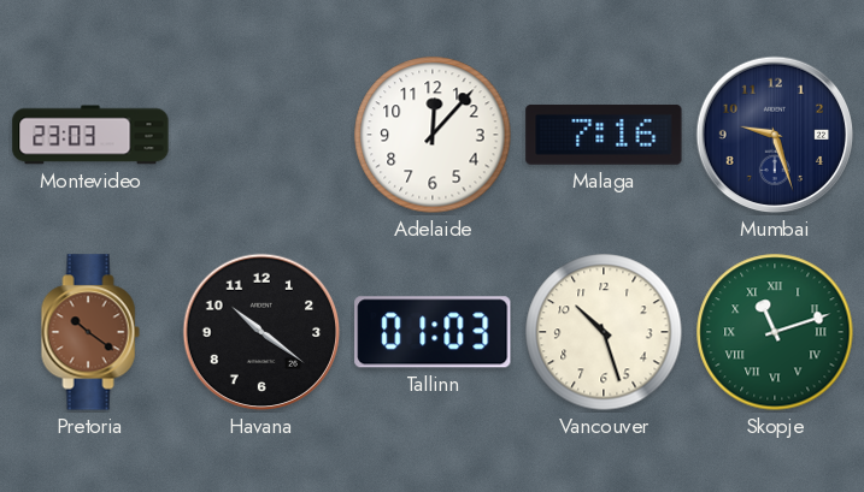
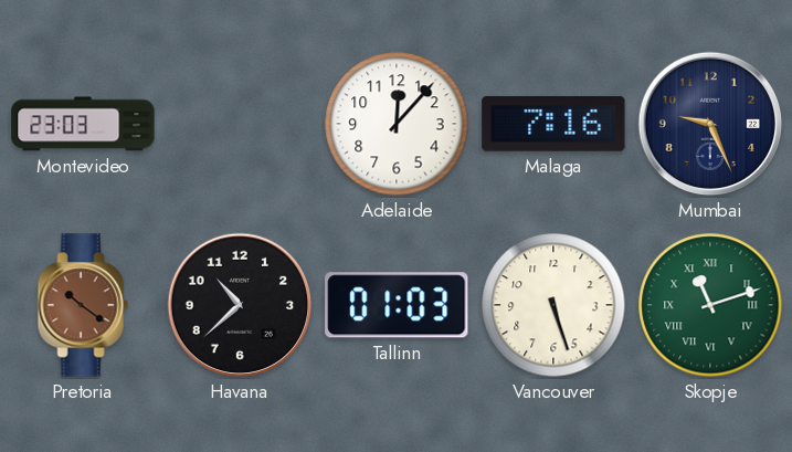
Mumbai: 9:27 -> 9:26 (710, 124)
Havana: 10:21 -> 10:38 (240, 305)
Vancouver: 10:27 -> 5:27 (553, 305)
